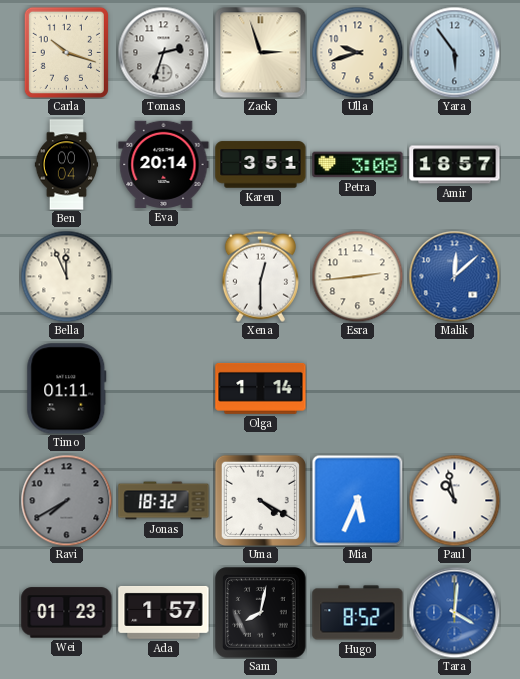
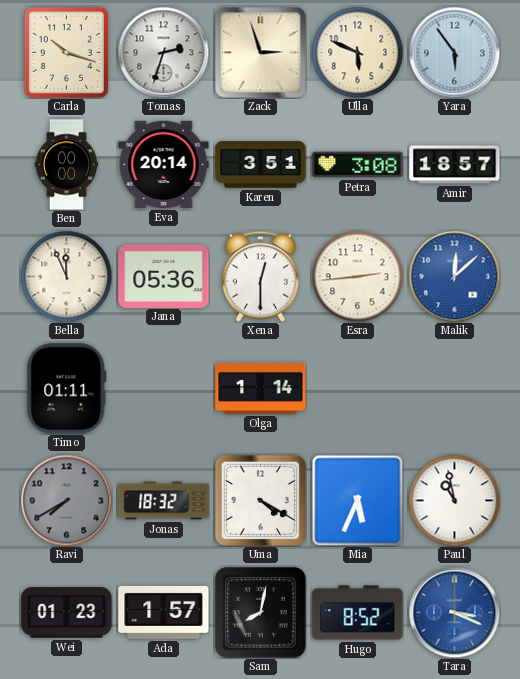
Ulla: 9:42 -> 5:49 (357, 52)
Ben: 00:04 -> 00:00 (67, 165)
Jana: none -> 05:36 (164, 276)
Tara: 4:01 -> 3:19 (454, 612)
